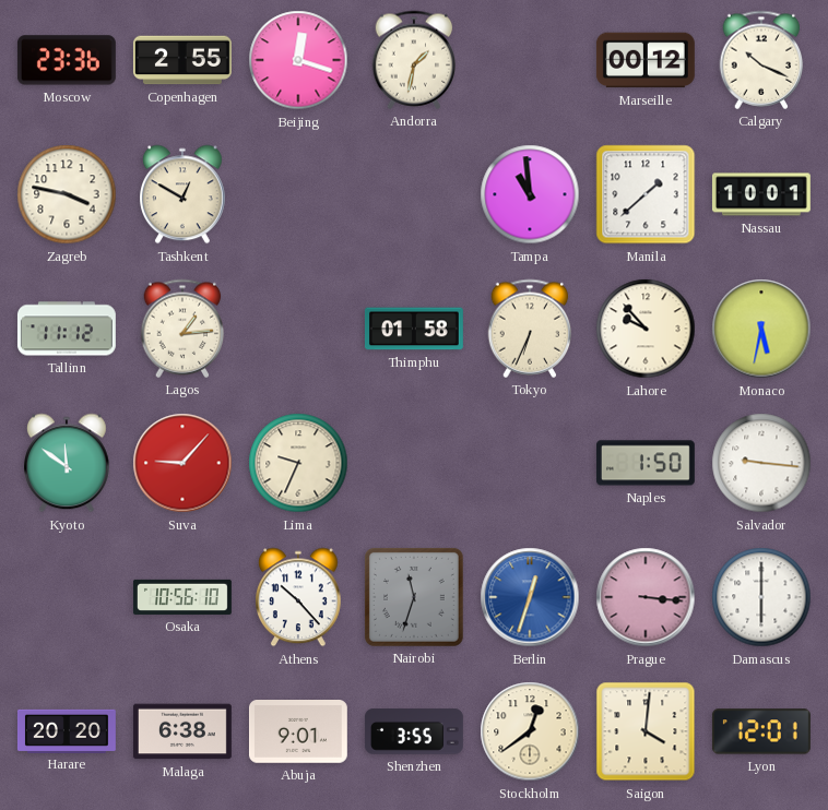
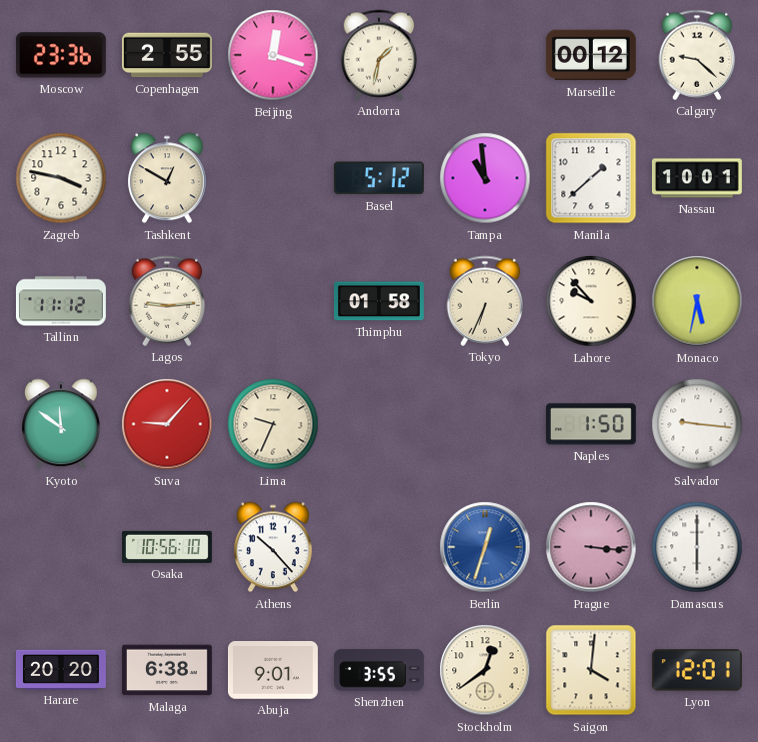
Calgary: 10:19 -> 9:22 (697, 55)
Basel: none -> 5:12 (379, 178)
Lagos: 1:14 -> 9:14 (167, 301)
Nairobi: 11:33 -> none (414, 597)
